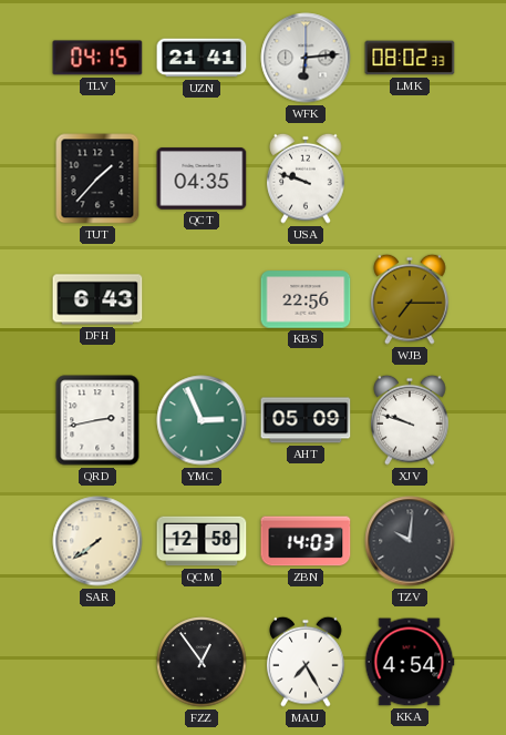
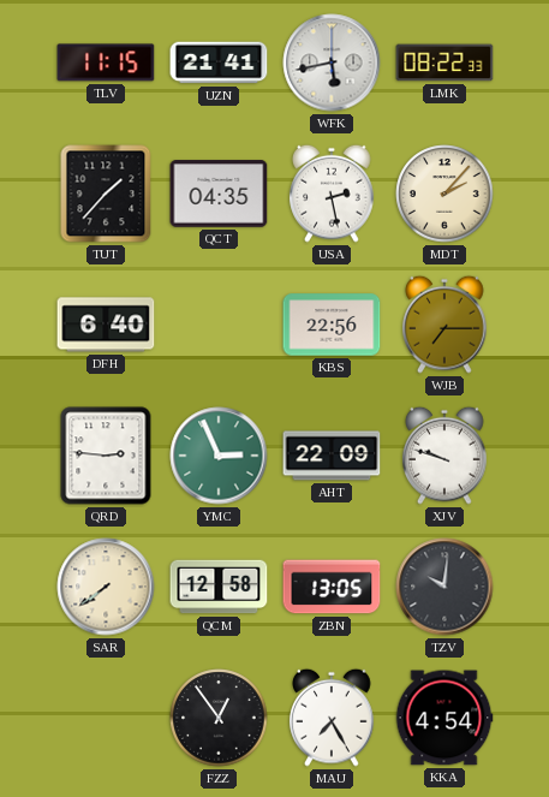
TLV: 04:15 -> 11:15 (106, 63)
WFK: 6:14 -> 5:43 (332, 63)
LMK: 08:02 -> 08:22 (444, 63)
USA: 9:48 -> 2:28 (332, 194)
MDT: none -> 2:07 (444, 194)
DFH: 6:43 -> 6:40 (106, 325)
QRD: 2:43 -> 2:46 (106, 456)
AHT: 05:09 -> 22:09 (332, 456)
ZBN: 14:03 -> 13:05 (332, 587)
